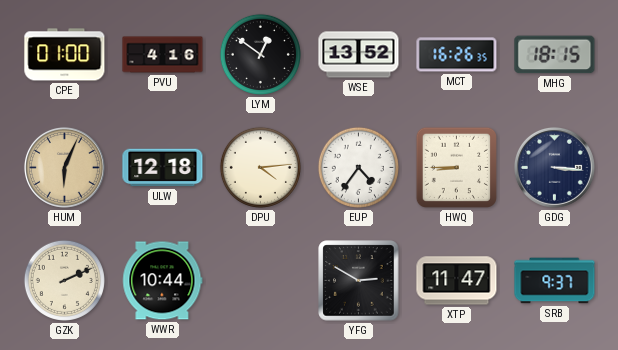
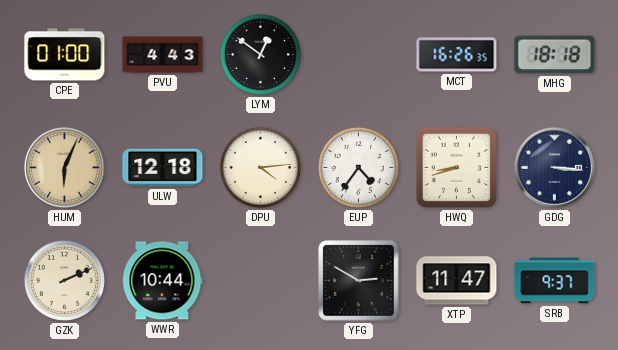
PVU: 4:16 -> 4:43 (163, 55)
WSE: 13:52 -> none (359, 55)
MHG: 18:15 -> 18:18 (555, 55)
HWQ: 8:45 -> 8:42 (456, 167)
